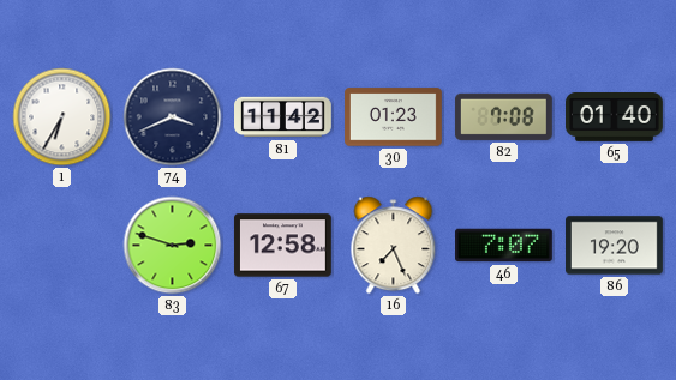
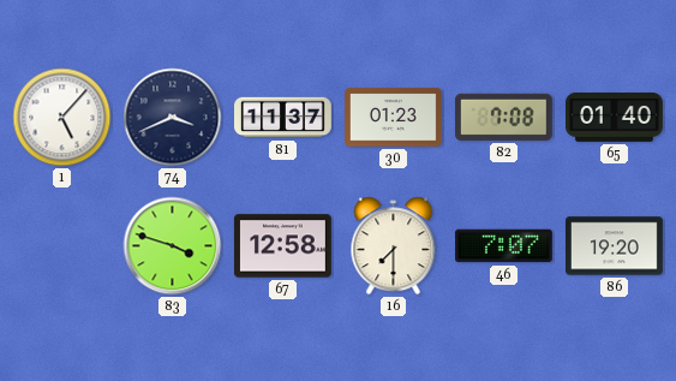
1: 6:35 -> 5:07 (62, 118)
81: 11:42 -> 11:37 (283, 118)
83: 2:48 -> 3:48 (173, 246)
16: 7:26 -> 7:30 (394, 246)
